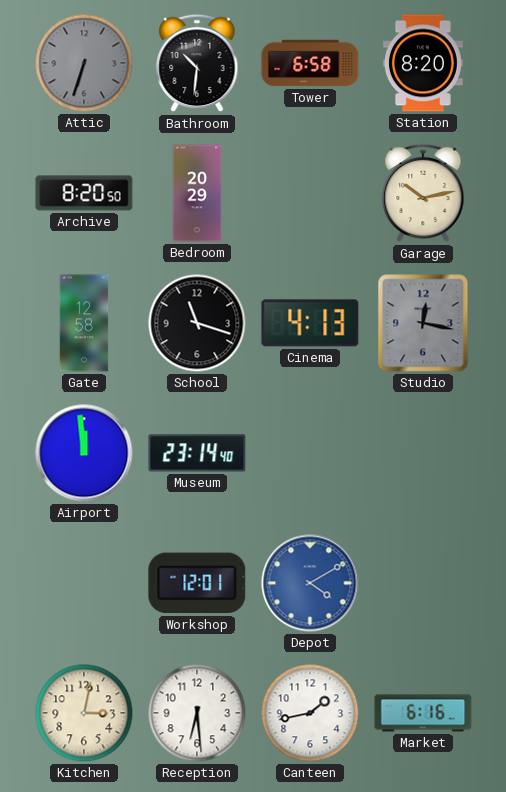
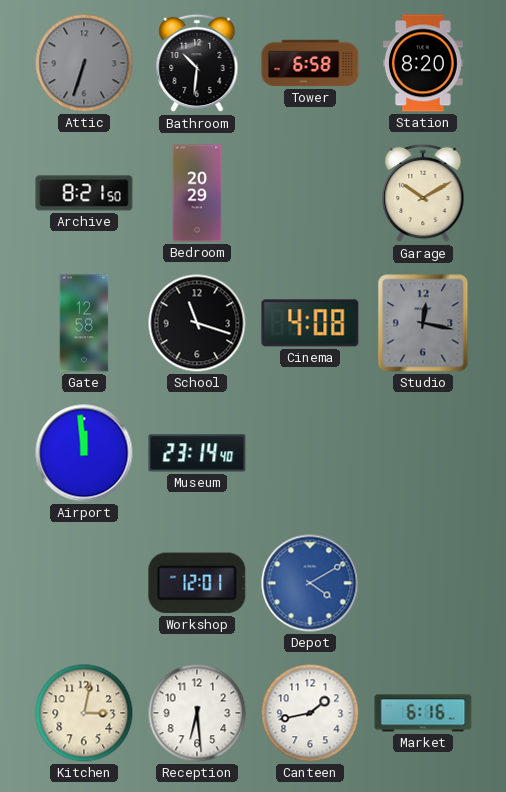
Archive: 8:20 -> 8:21 (84, 193)
Garage: 10:13 -> 10:10 (423, 193)
Cinema: 4:13 -> 4:08 (310, 323)
